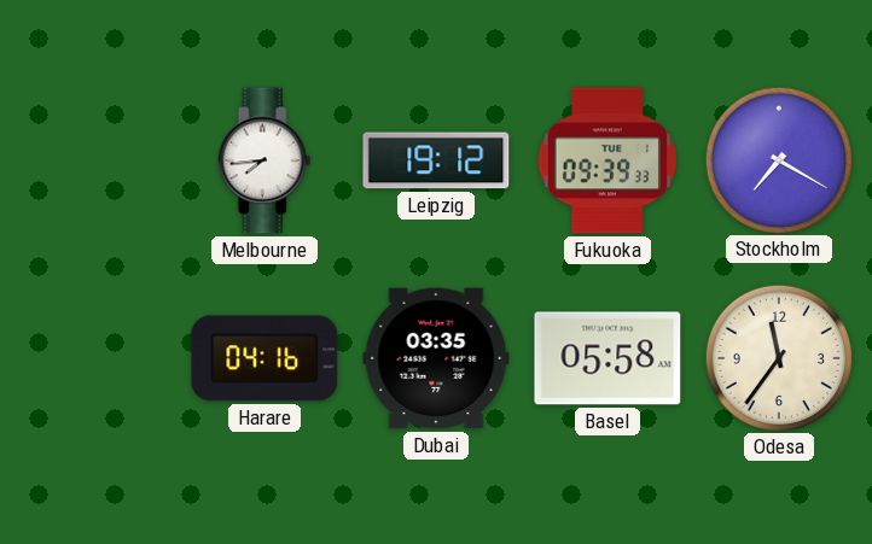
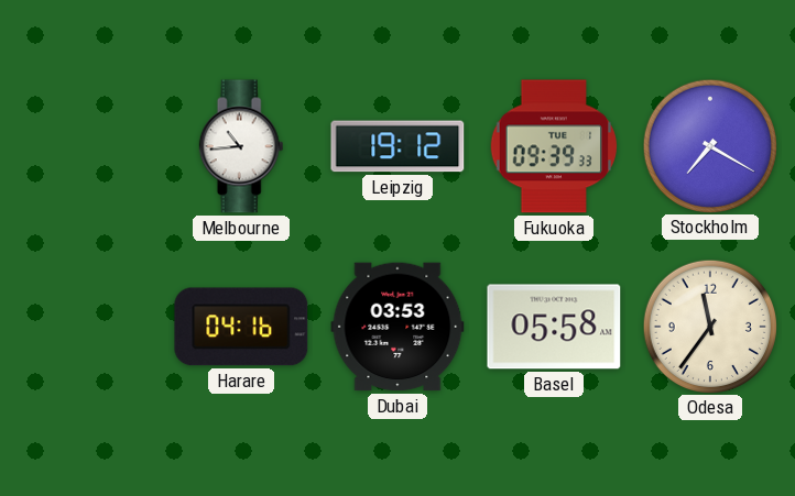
Melbourne: 7:44 -> 10:44 (241, 146)
Dubai: 03:35 -> 03:53 (397, 327)
